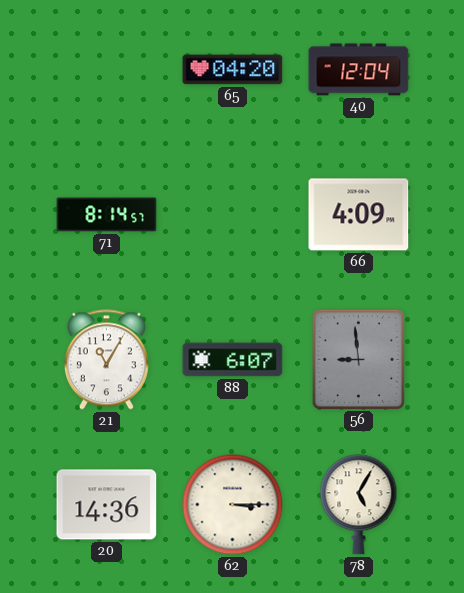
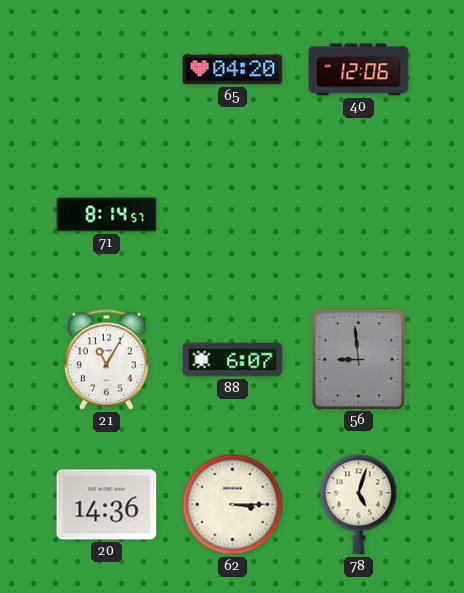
40: 12:04 -> 12:06 (359, 70)
66: 4:09 -> none (359, 215)
78: 5:05 -> 5:03 (359, 505)
